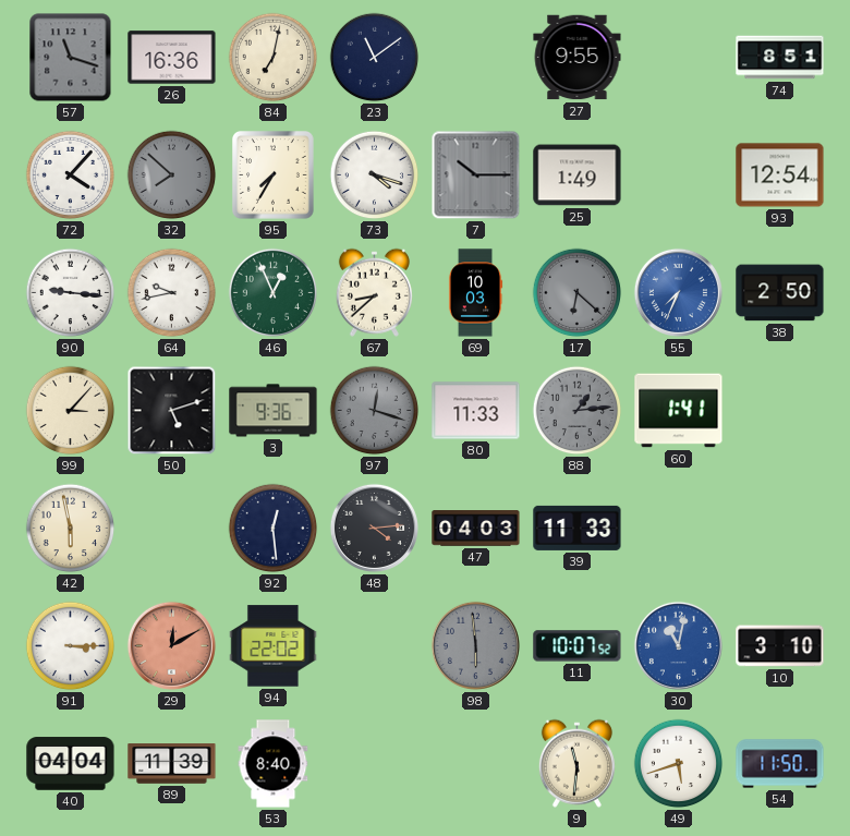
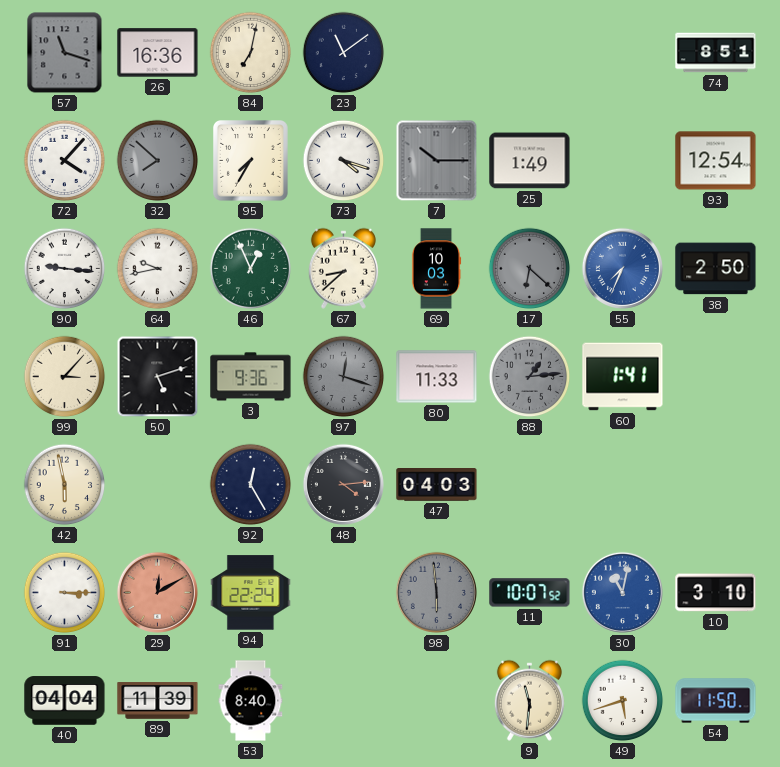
27: 9:55 -> none (578, 58)
92: 12:29 -> 12:25 (251, 485)
39: 11:33 -> none (578, 528)
94: 22:02 -> 22:24 (251, 593)
